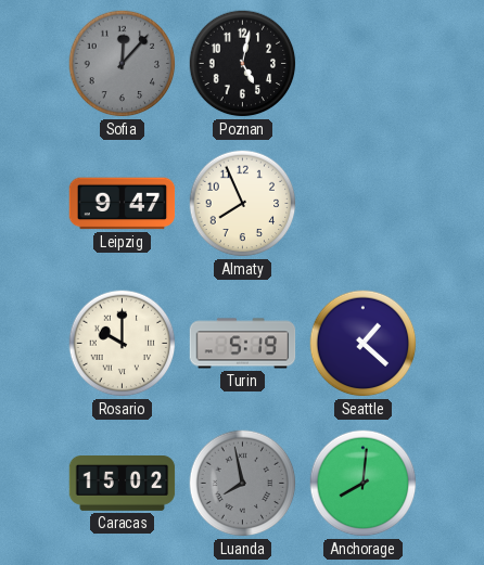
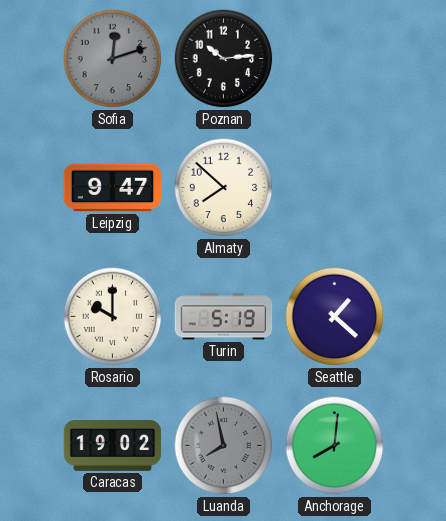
Sofia: 12:07 -> 12:12 (113, 59)
Poznan: 5:02 -> 10:14 (224, 59)
Almaty: 7:56 -> 7:52 (224, 188)
Caracas: 15:02 -> 19:02 (113, 446)
